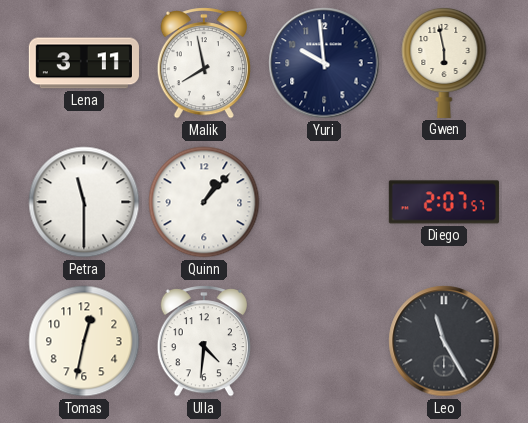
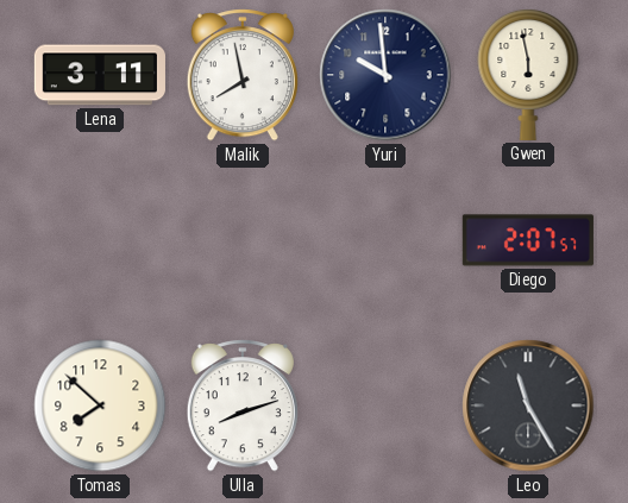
Petra: 11:30 -> none (84, 202)
Quinn: 1:07 -> none (204, 202)
Tomas: 12:32 -> 7:52 (100, 405)
Ulla: 4:31 -> 8:12 (243, 407)
